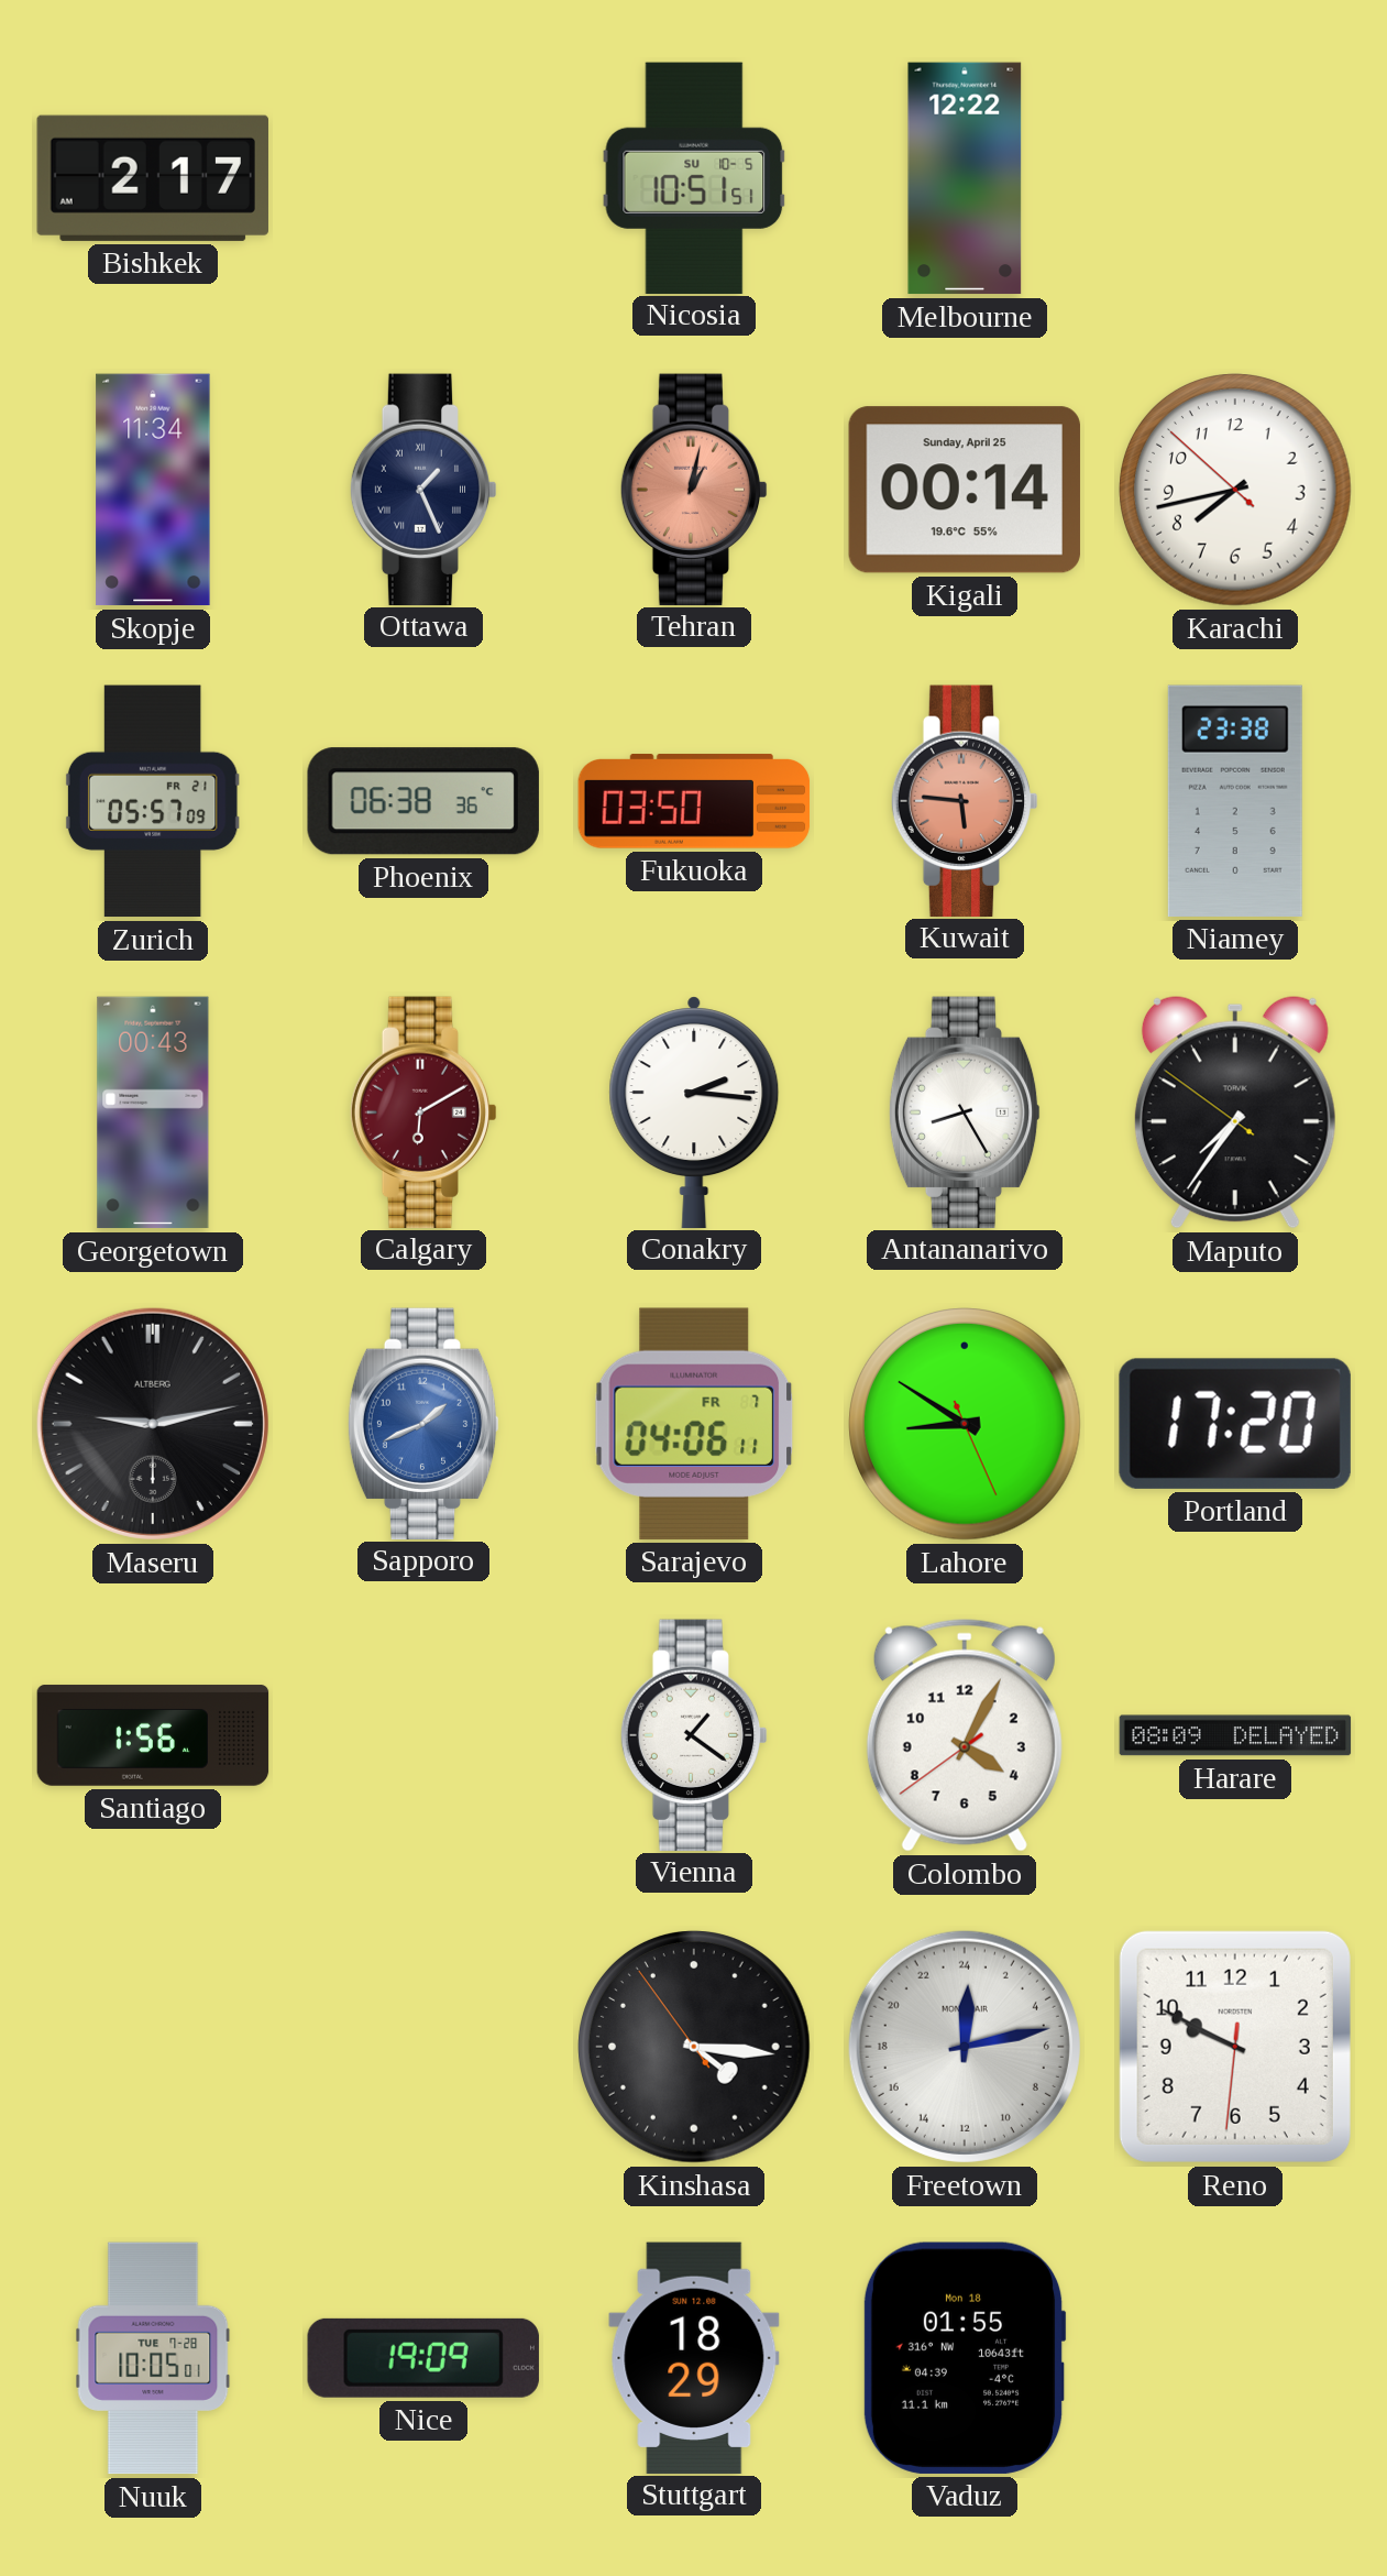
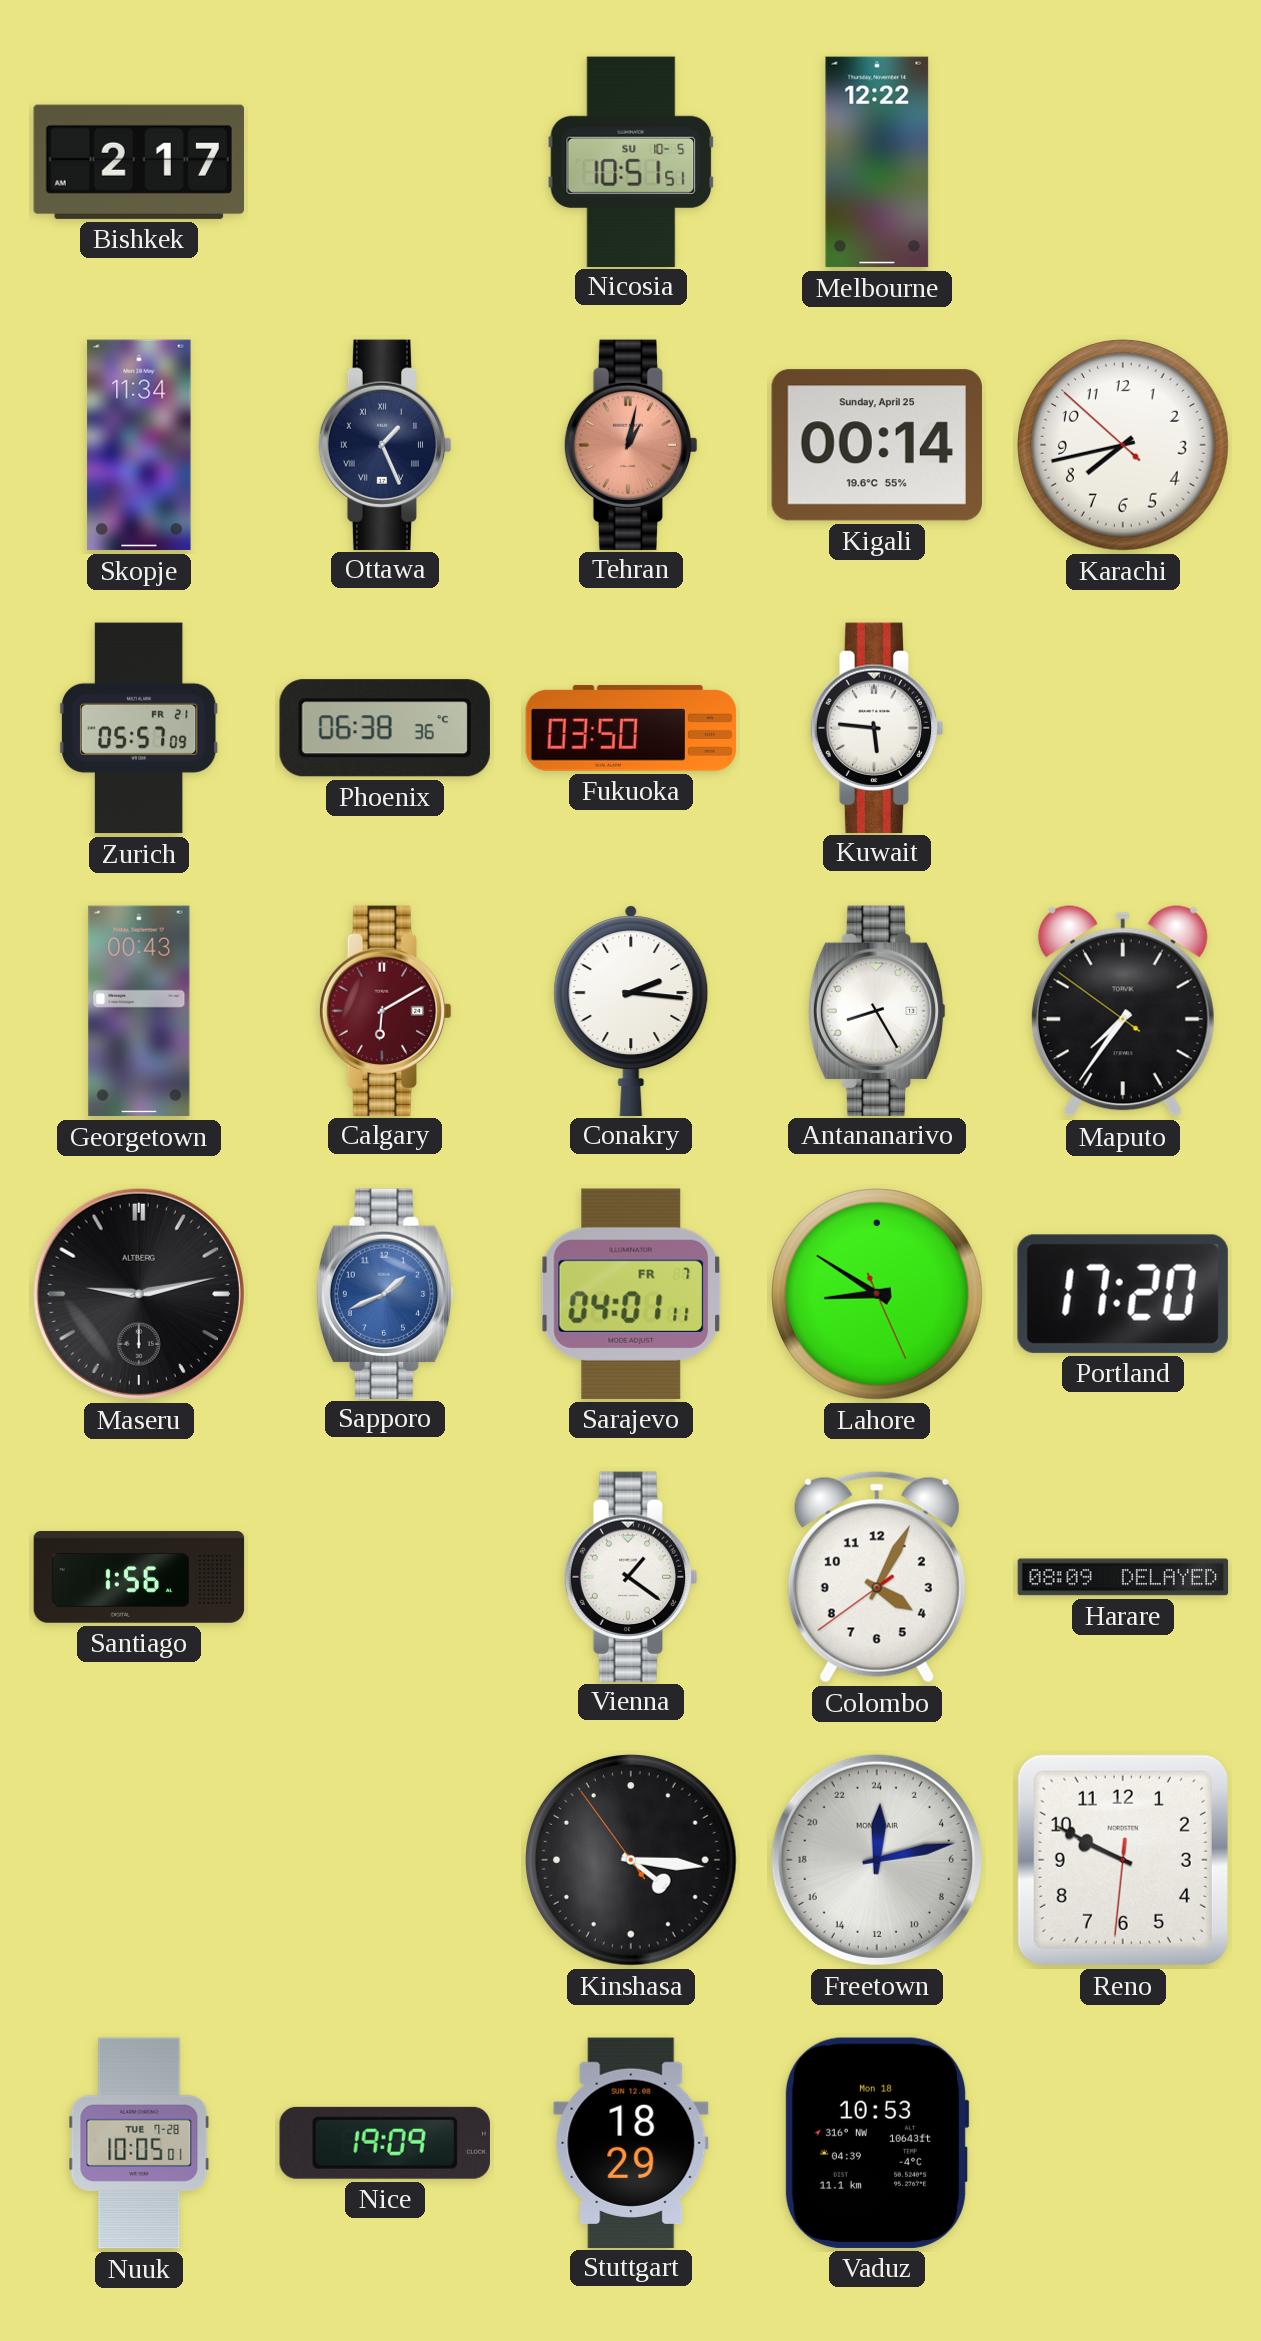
Kuwait dial: salmon -> white (877, 727)
Niamey: 23:38 -> none (1235, 801)
Sarajevo: 04:06 -> 04:01 (631, 1294)
Vaduz: 01:55 -> 10:53 (877, 2143)
